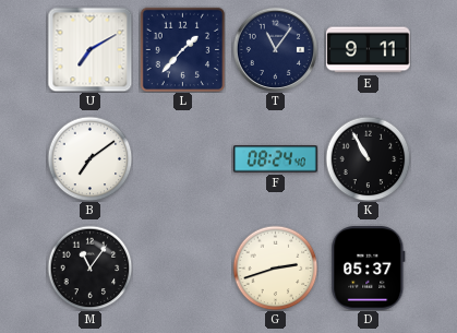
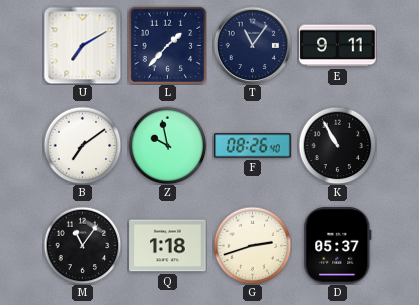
Z: none -> 9:58 (167, 145)
F: 08:24 -> 08:26 (253, 146)
Q: none -> 1:18 (168, 246)
